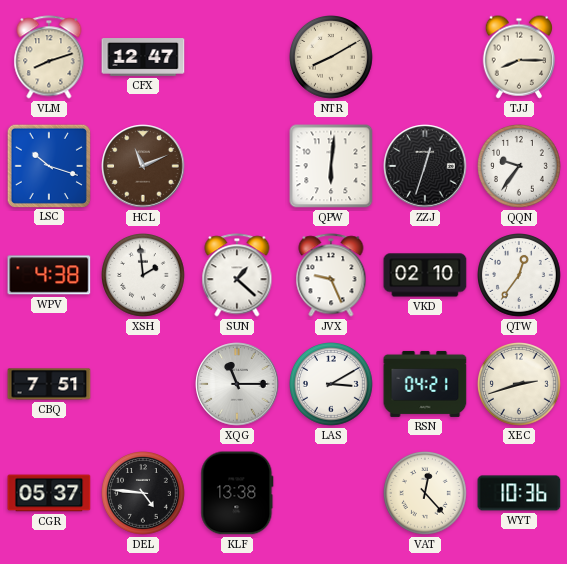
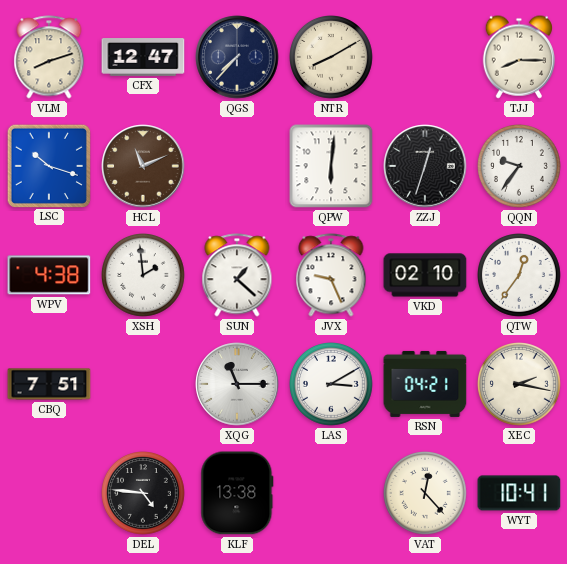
QGS: none -> 7:37 (237, 57)
XEC: 2:42 -> 2:17 (520, 385)
CGR: 05:37 -> none (49, 493)
WYT: 10:36 -> 10:41 (519, 493)
